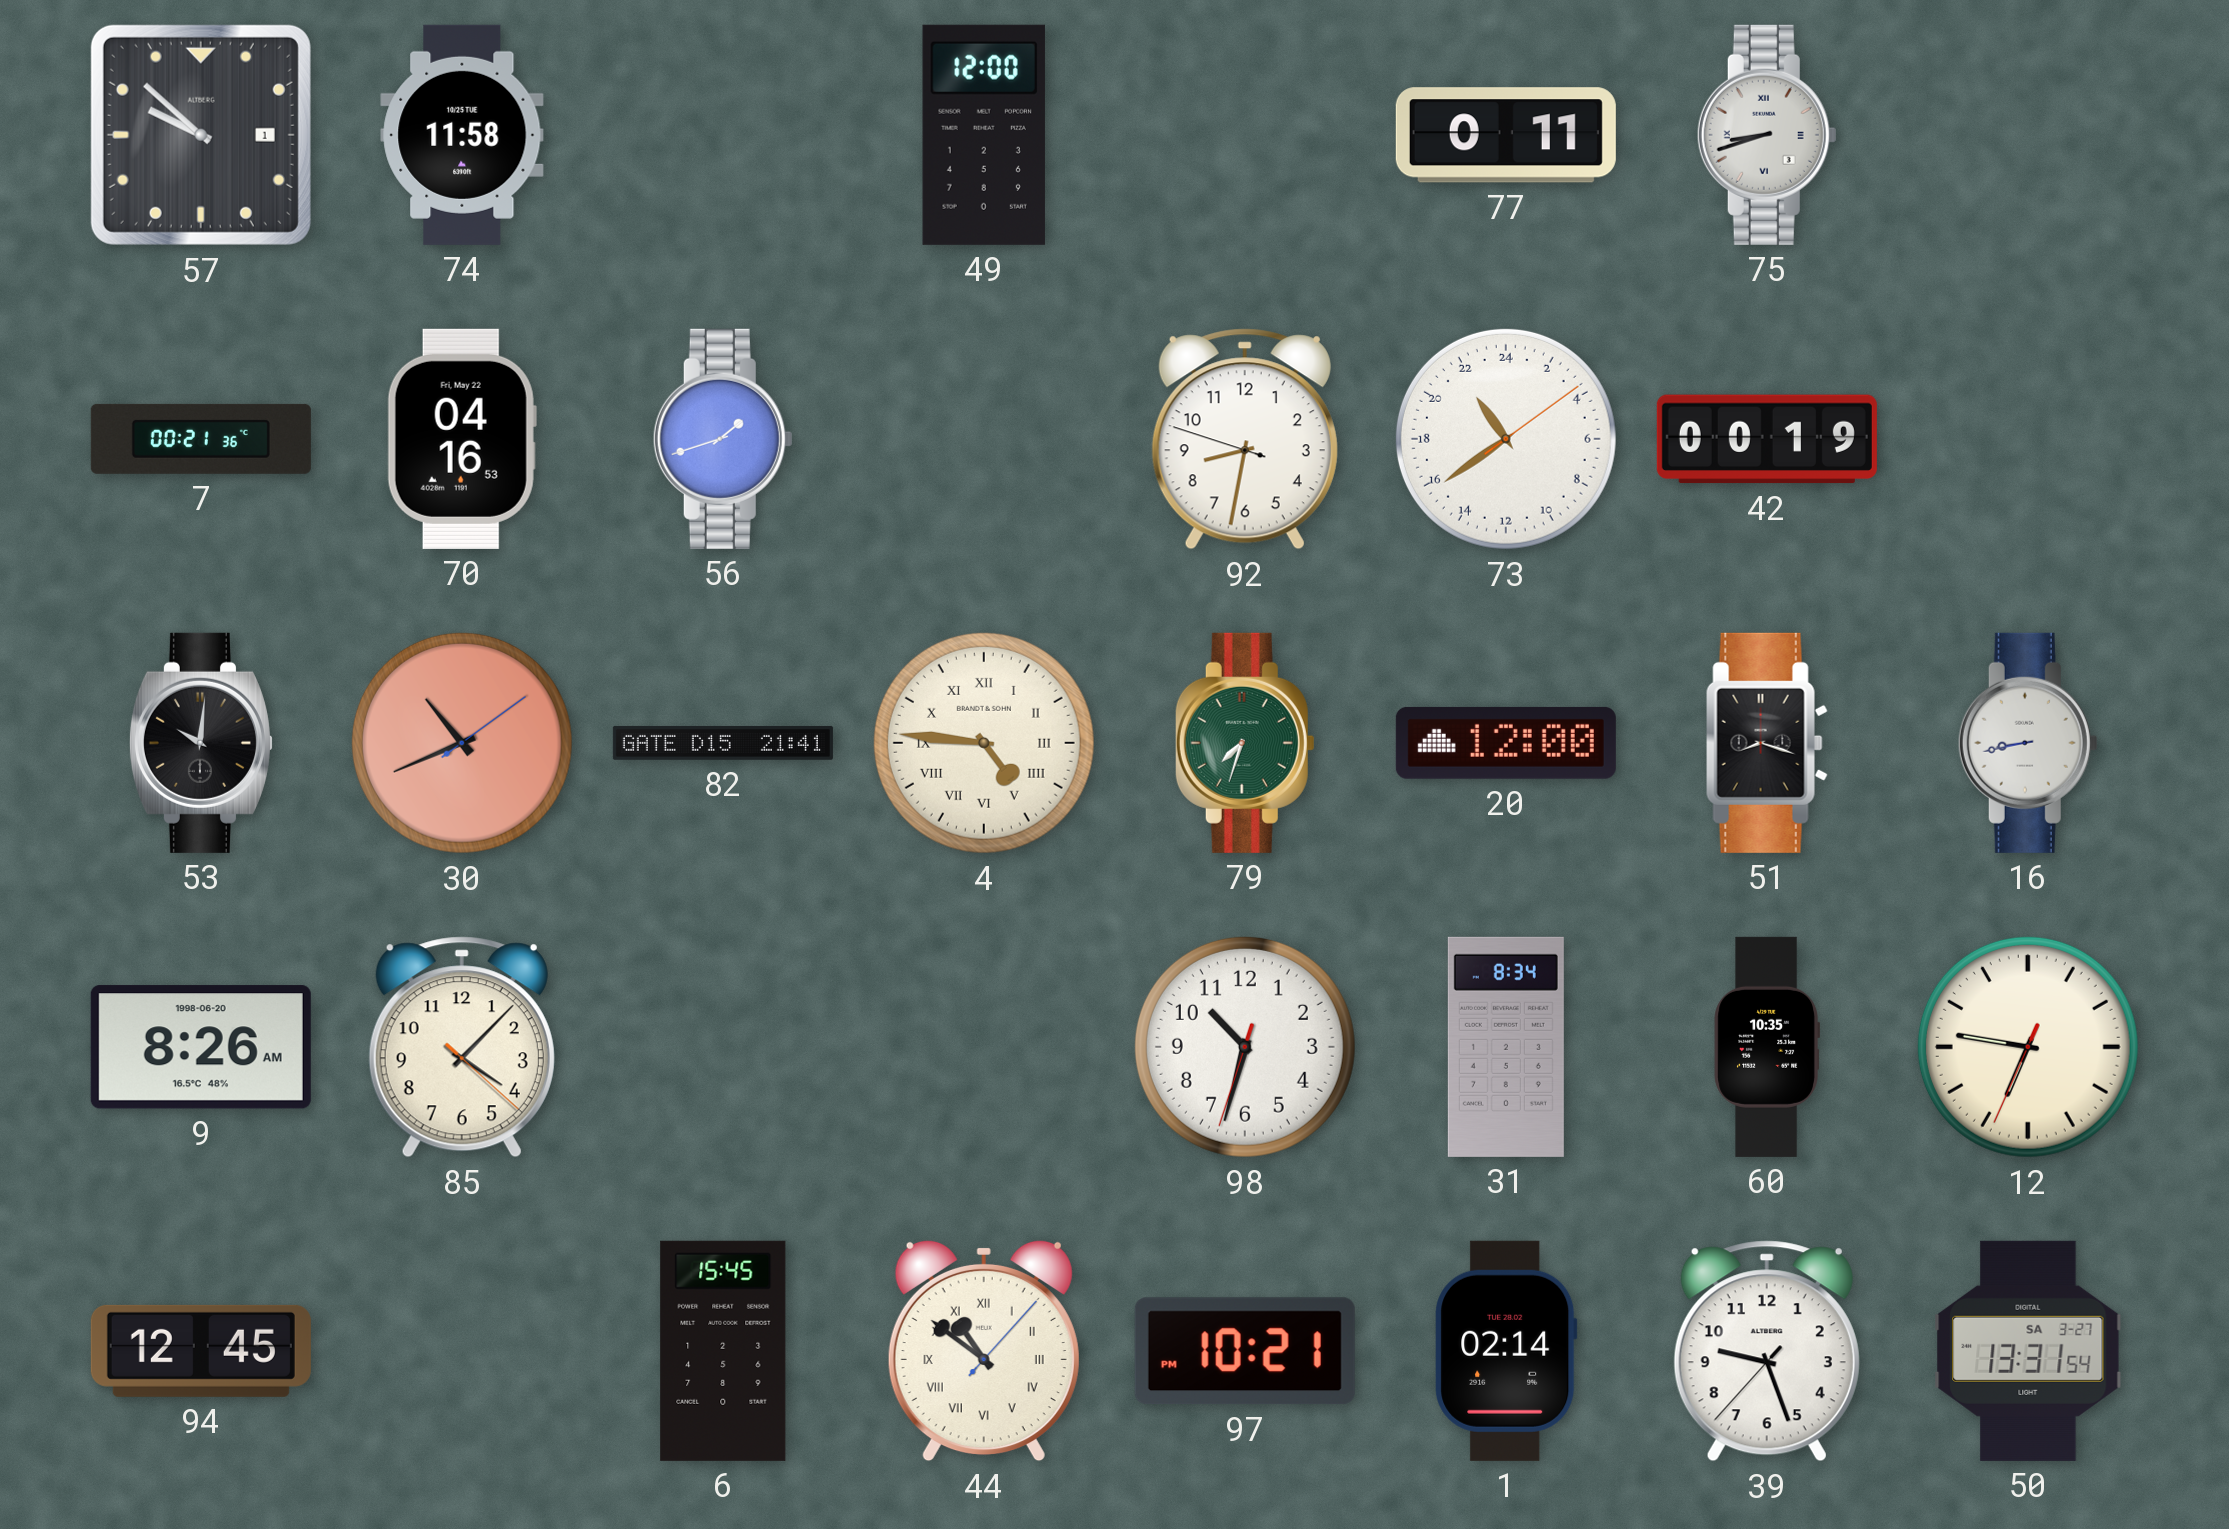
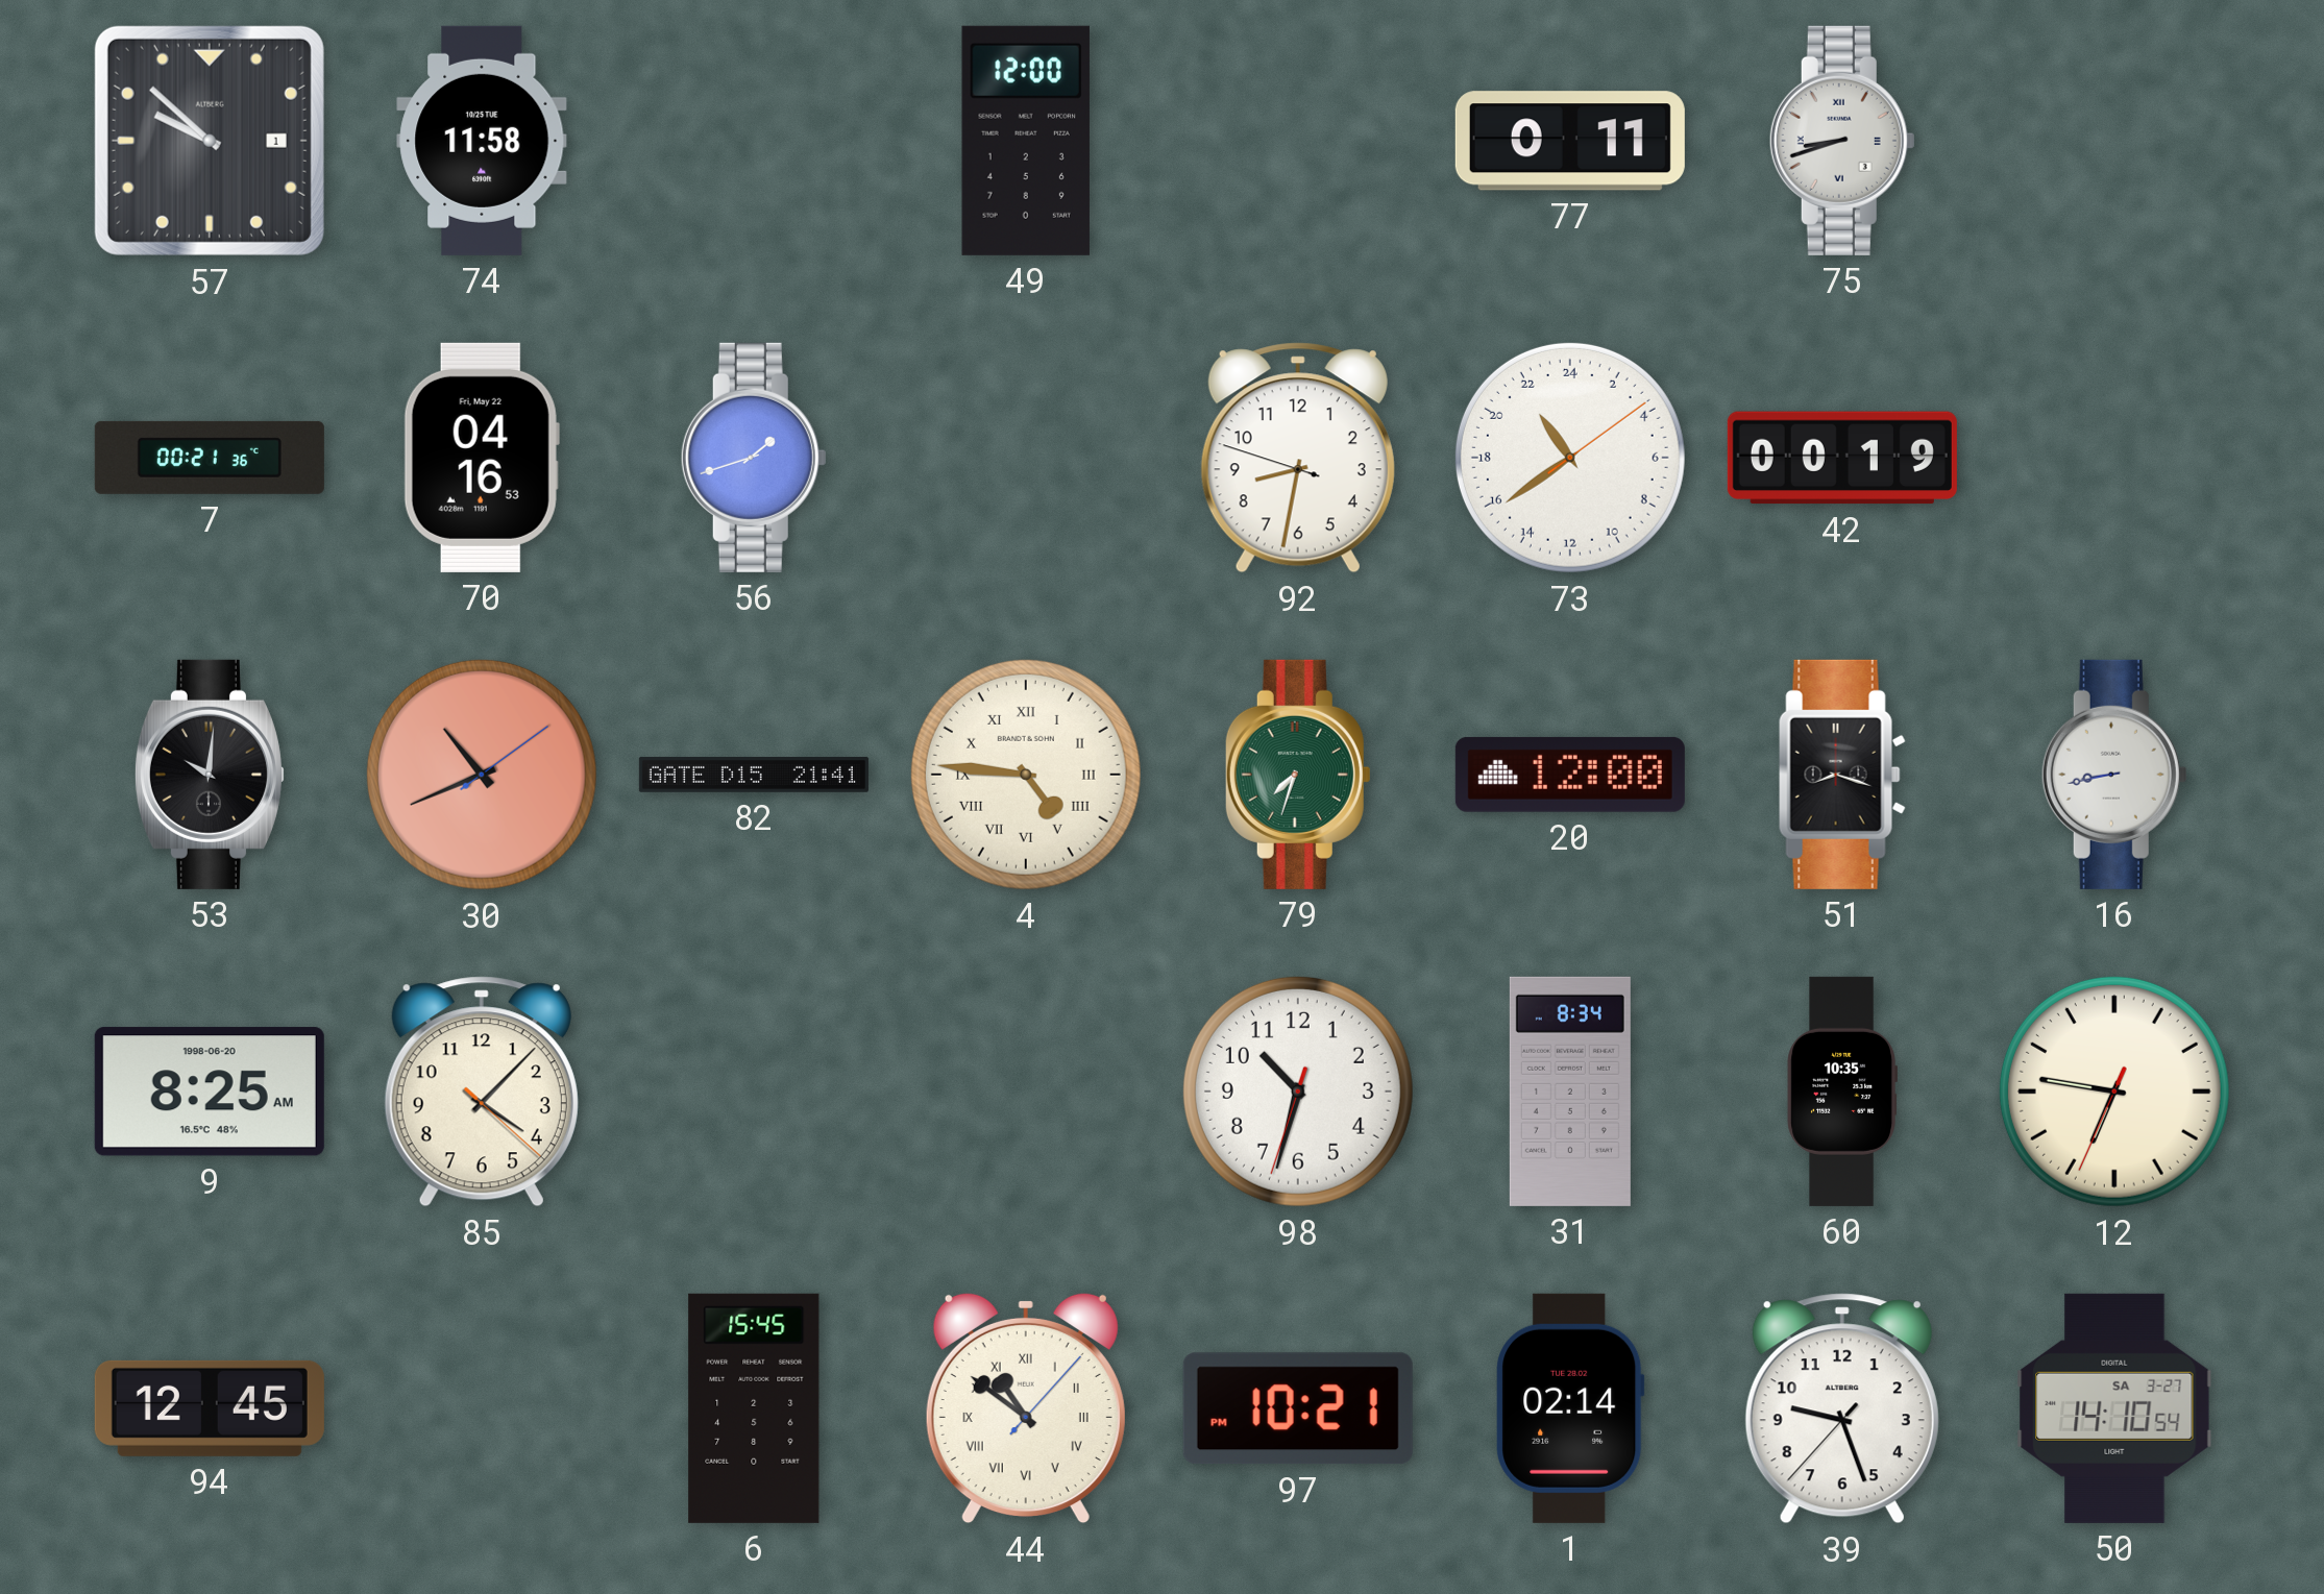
9: 8:26 -> 8:25 (210, 1092)
50: 13:31 -> 14:10 (2114, 1408)
